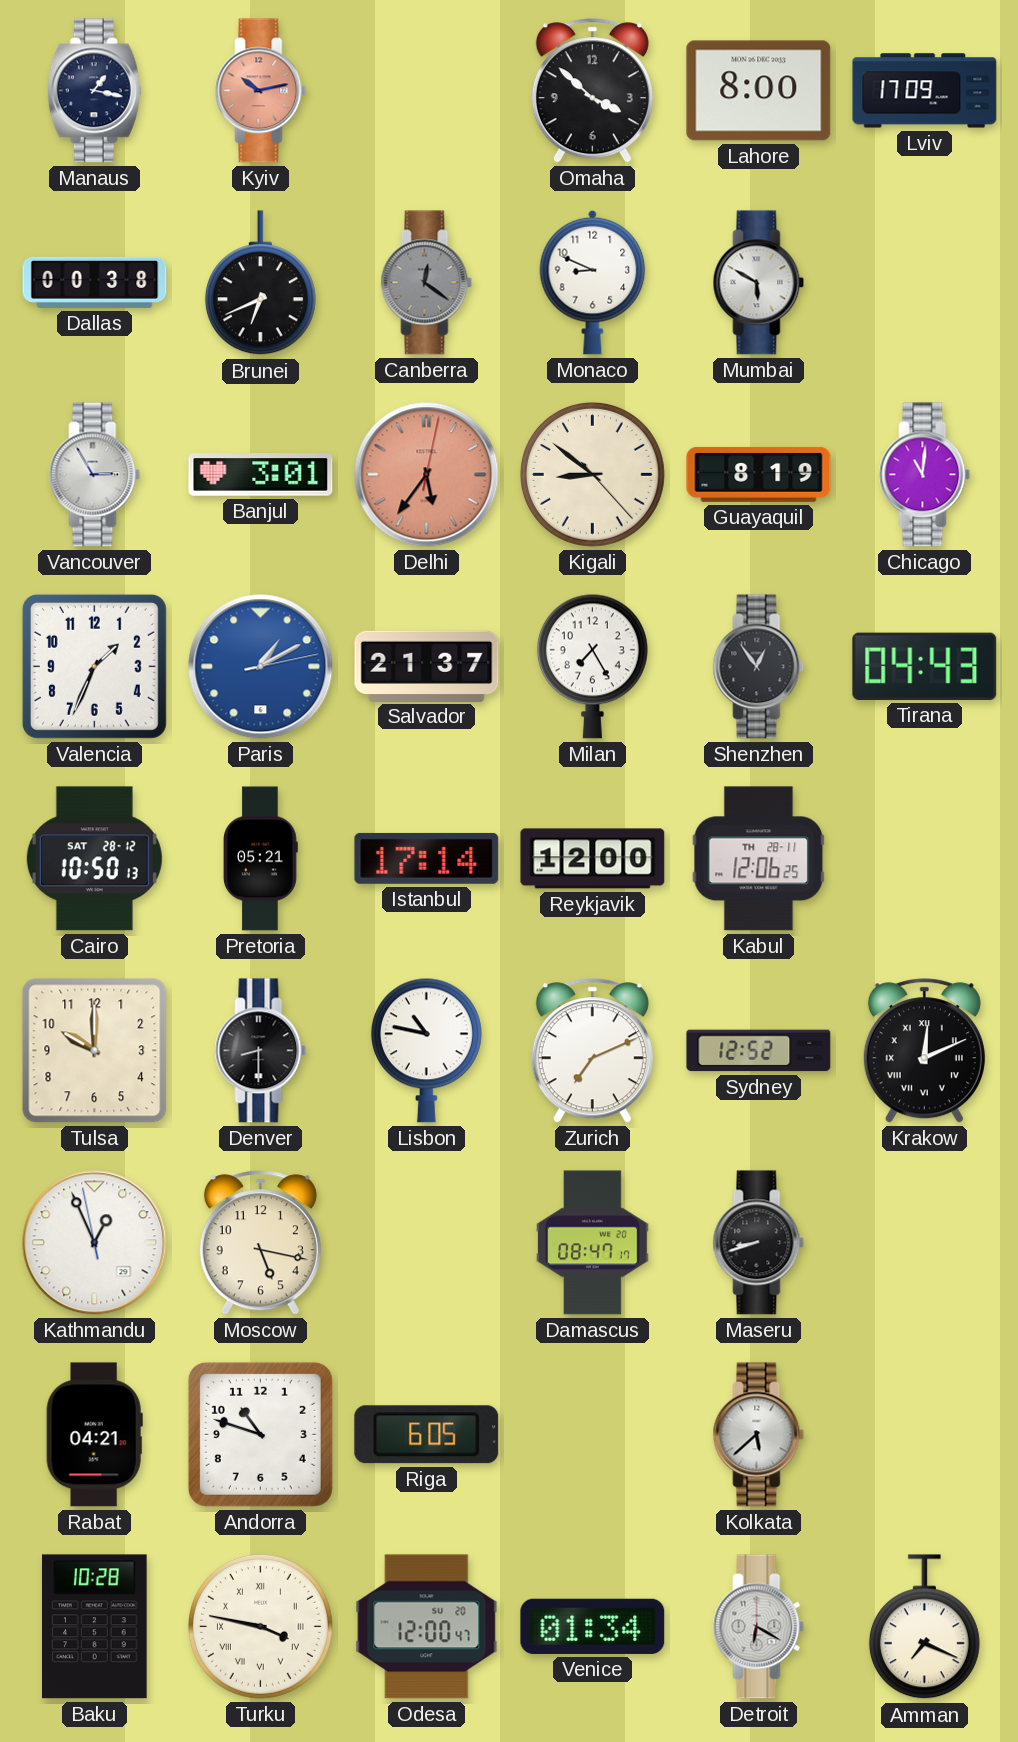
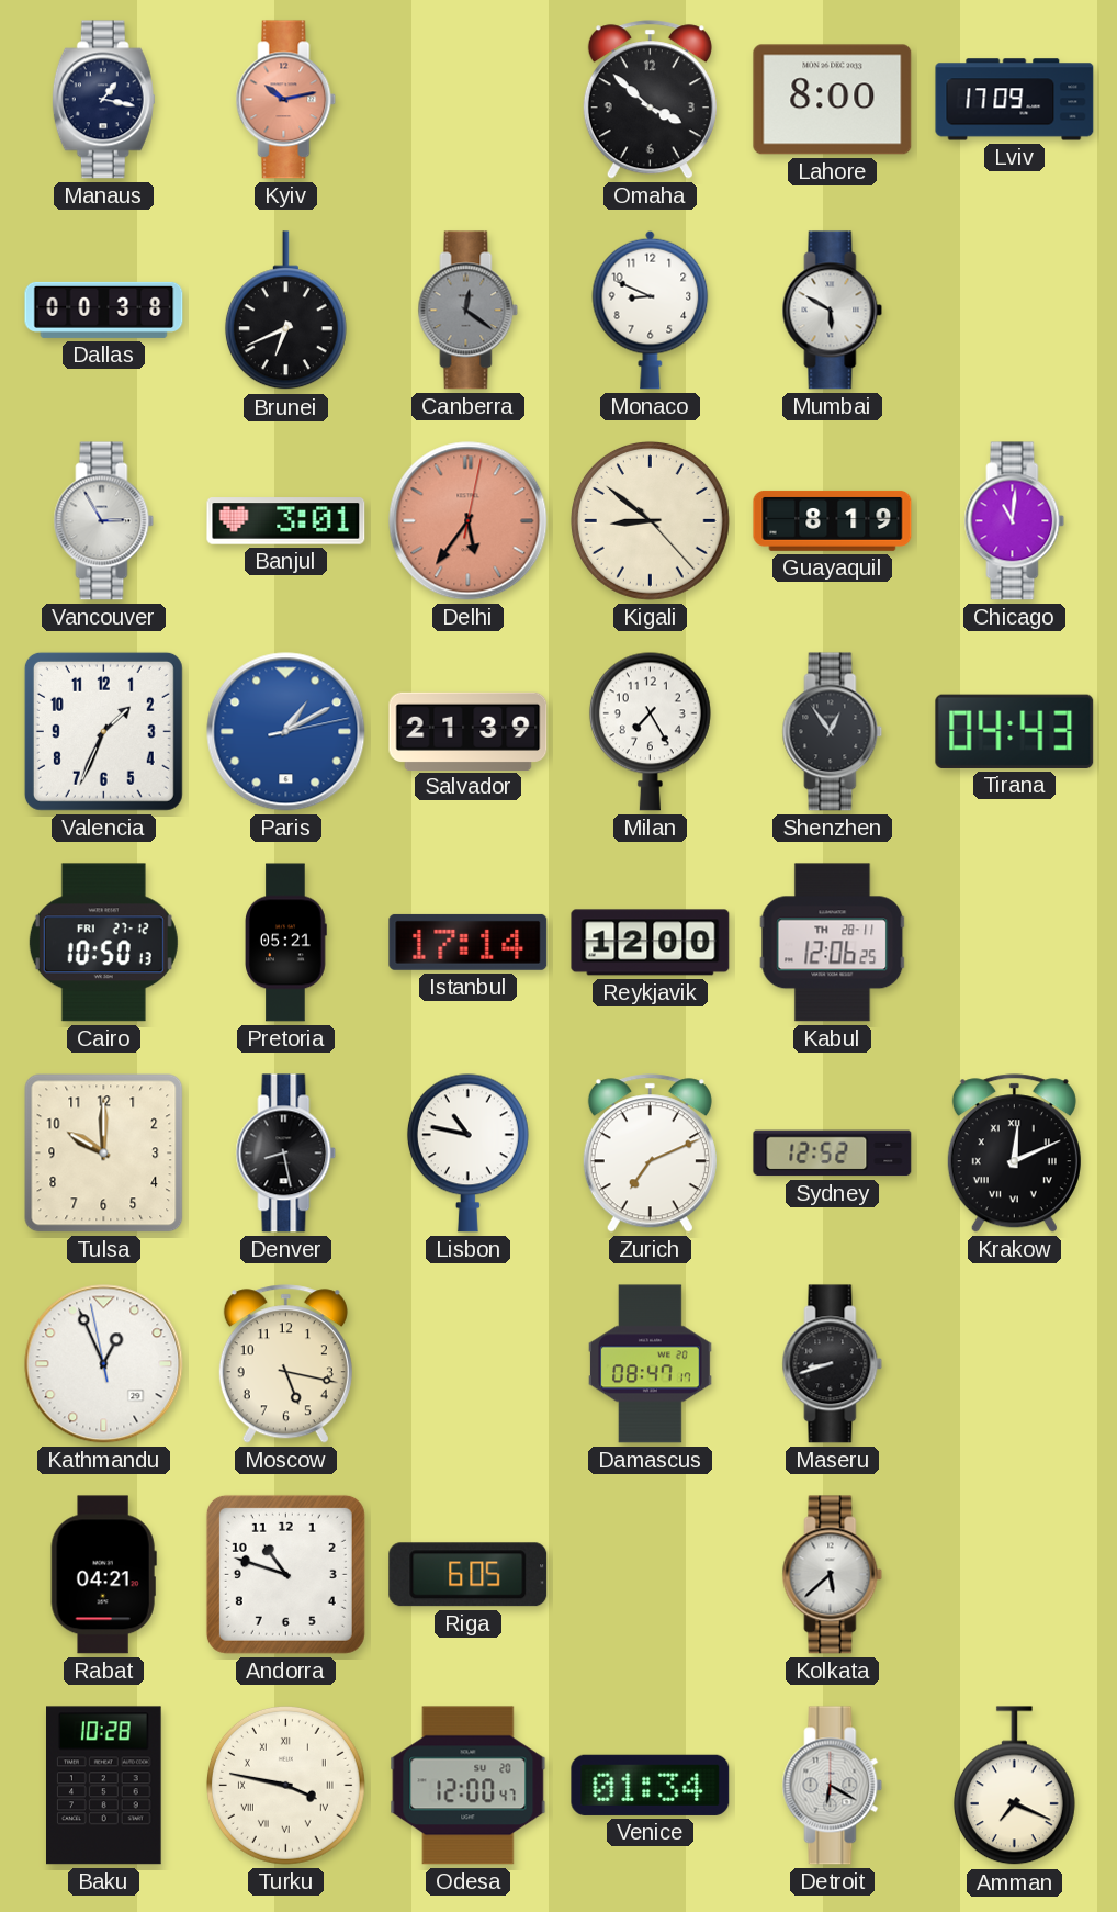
Salvador: 21:37 -> 21:39 (469, 731)
Cairo date: SAT 28-12 -> FRI 27-12 (103, 943)
Denver: 8:30 -> 8:28 (286, 1154)
